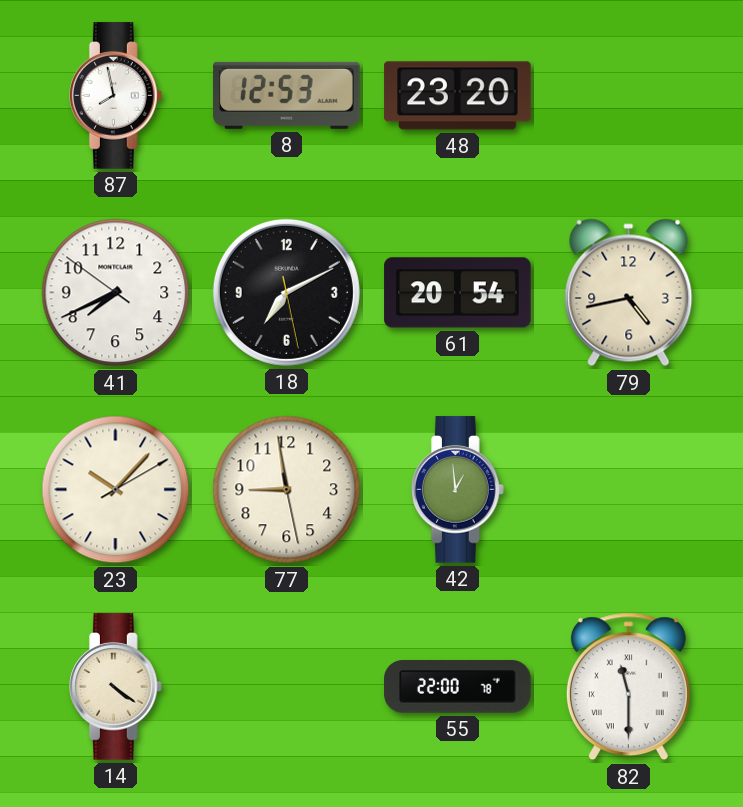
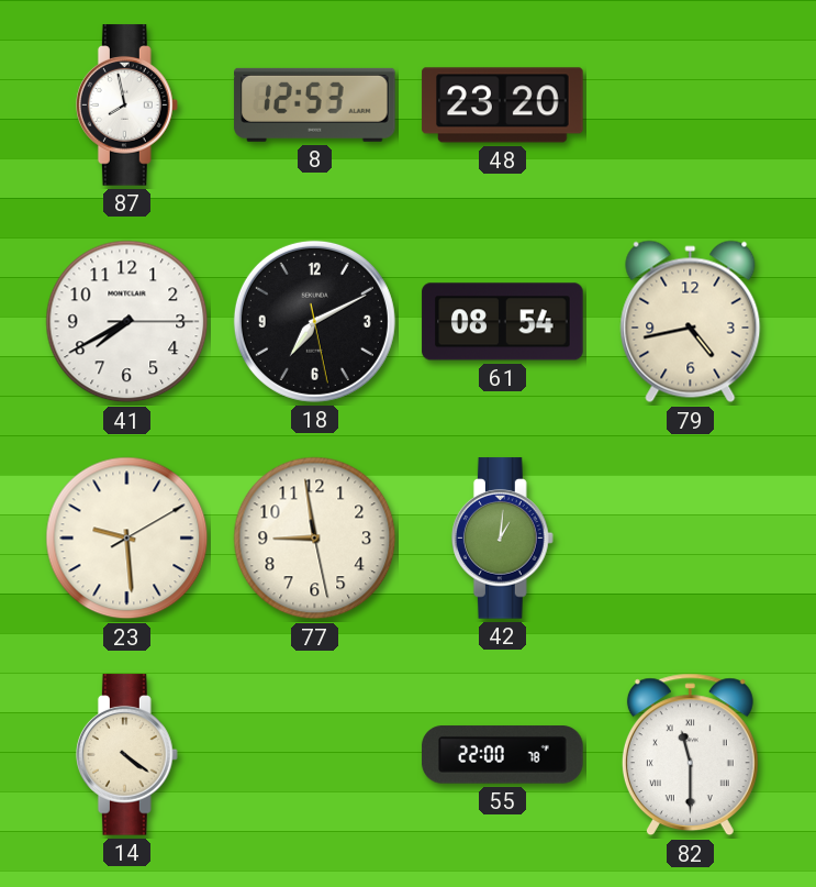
41: 7:40:51 -> 7:40:15 (127, 322)
61: 20:54 -> 08:54 (503, 322)
23: 10:07 -> 9:29 (127, 539)
42: 12:59 -> 1:01 (502, 539)
